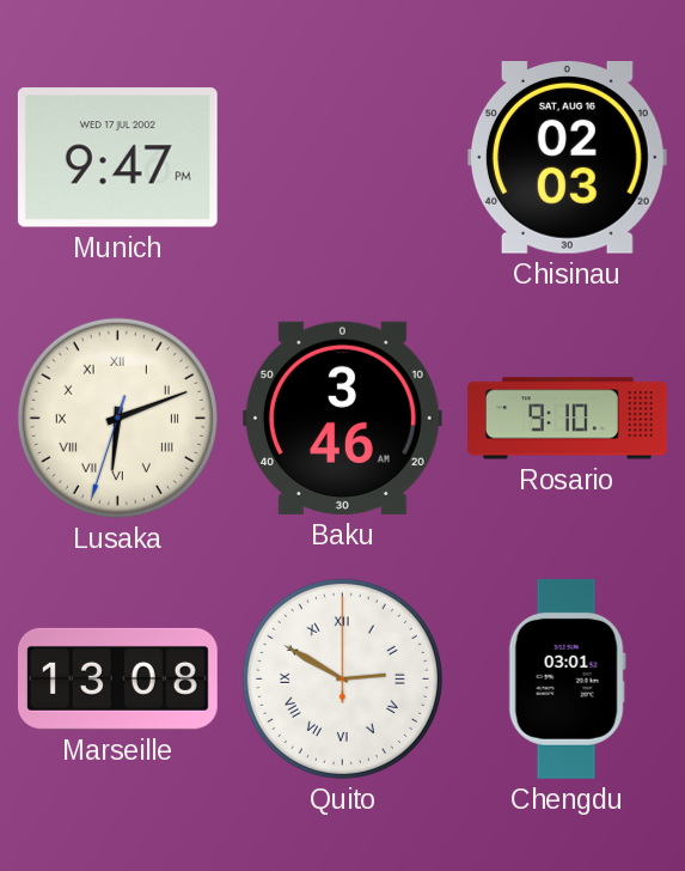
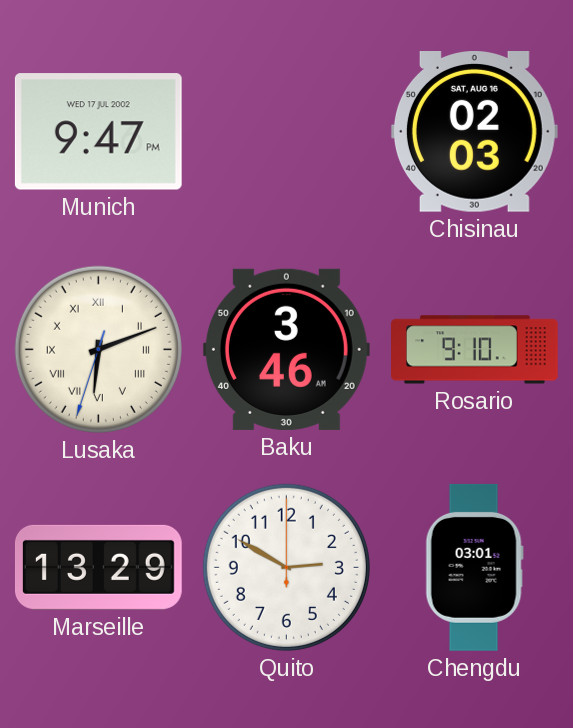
Marseille: 13:08 -> 13:29 (98, 567)
Quito numerals: Roman -> Arabic (286, 567)
